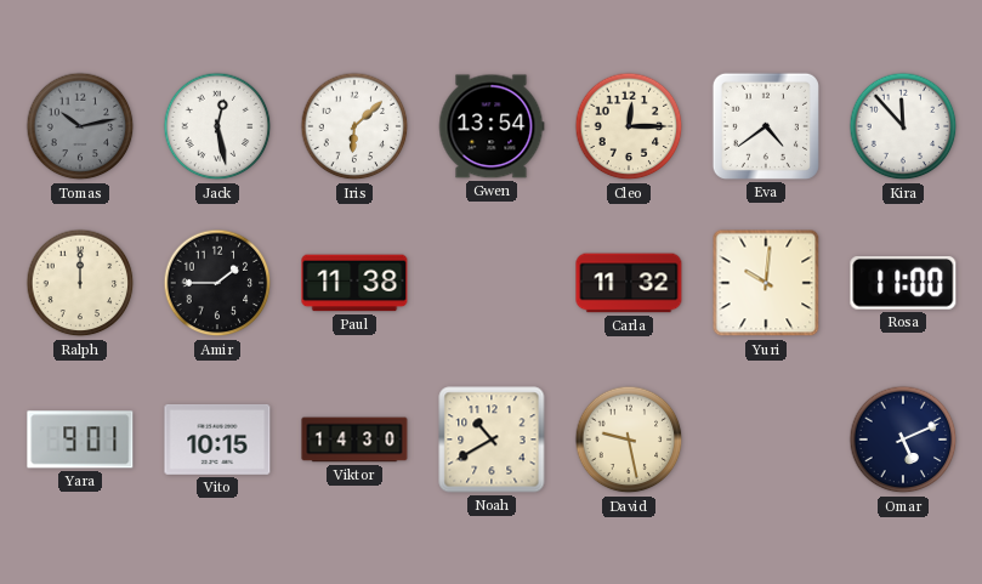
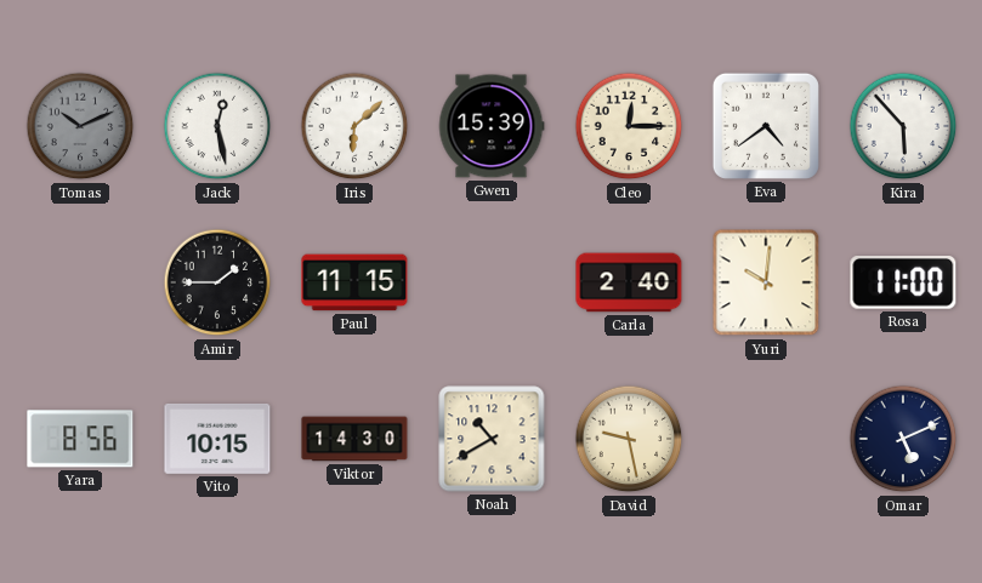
Tomas: 10:13 -> 10:11 (80, 126)
Gwen: 13:54 -> 15:39 (492, 126)
Kira: 11:53 -> 5:53 (903, 126)
Ralph: 12:00 -> none (80, 283)
Paul: 11:38 -> 11:15 (354, 282)
Carla: 11:32 -> 2:40 (629, 282)
Yara: 9:01 -> 8:56 (80, 439)
